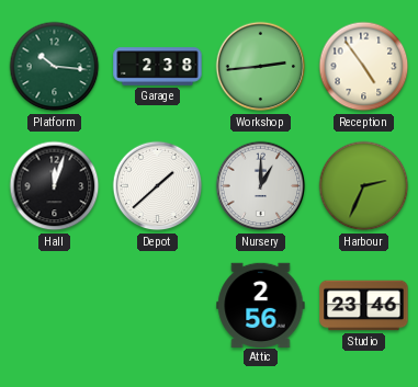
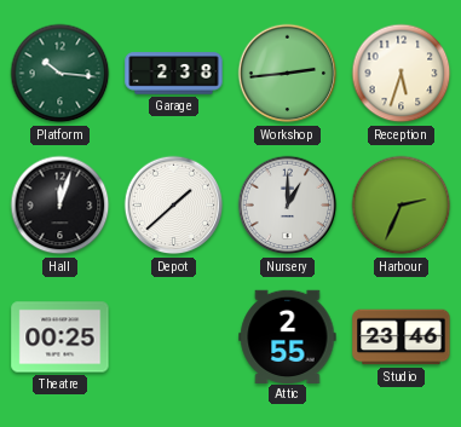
Reception: 4:54 -> 5:33 (402, 74)
Theatre: none -> 00:25 (60, 337)
Attic: 2:56 -> 2:55 (288, 336)
